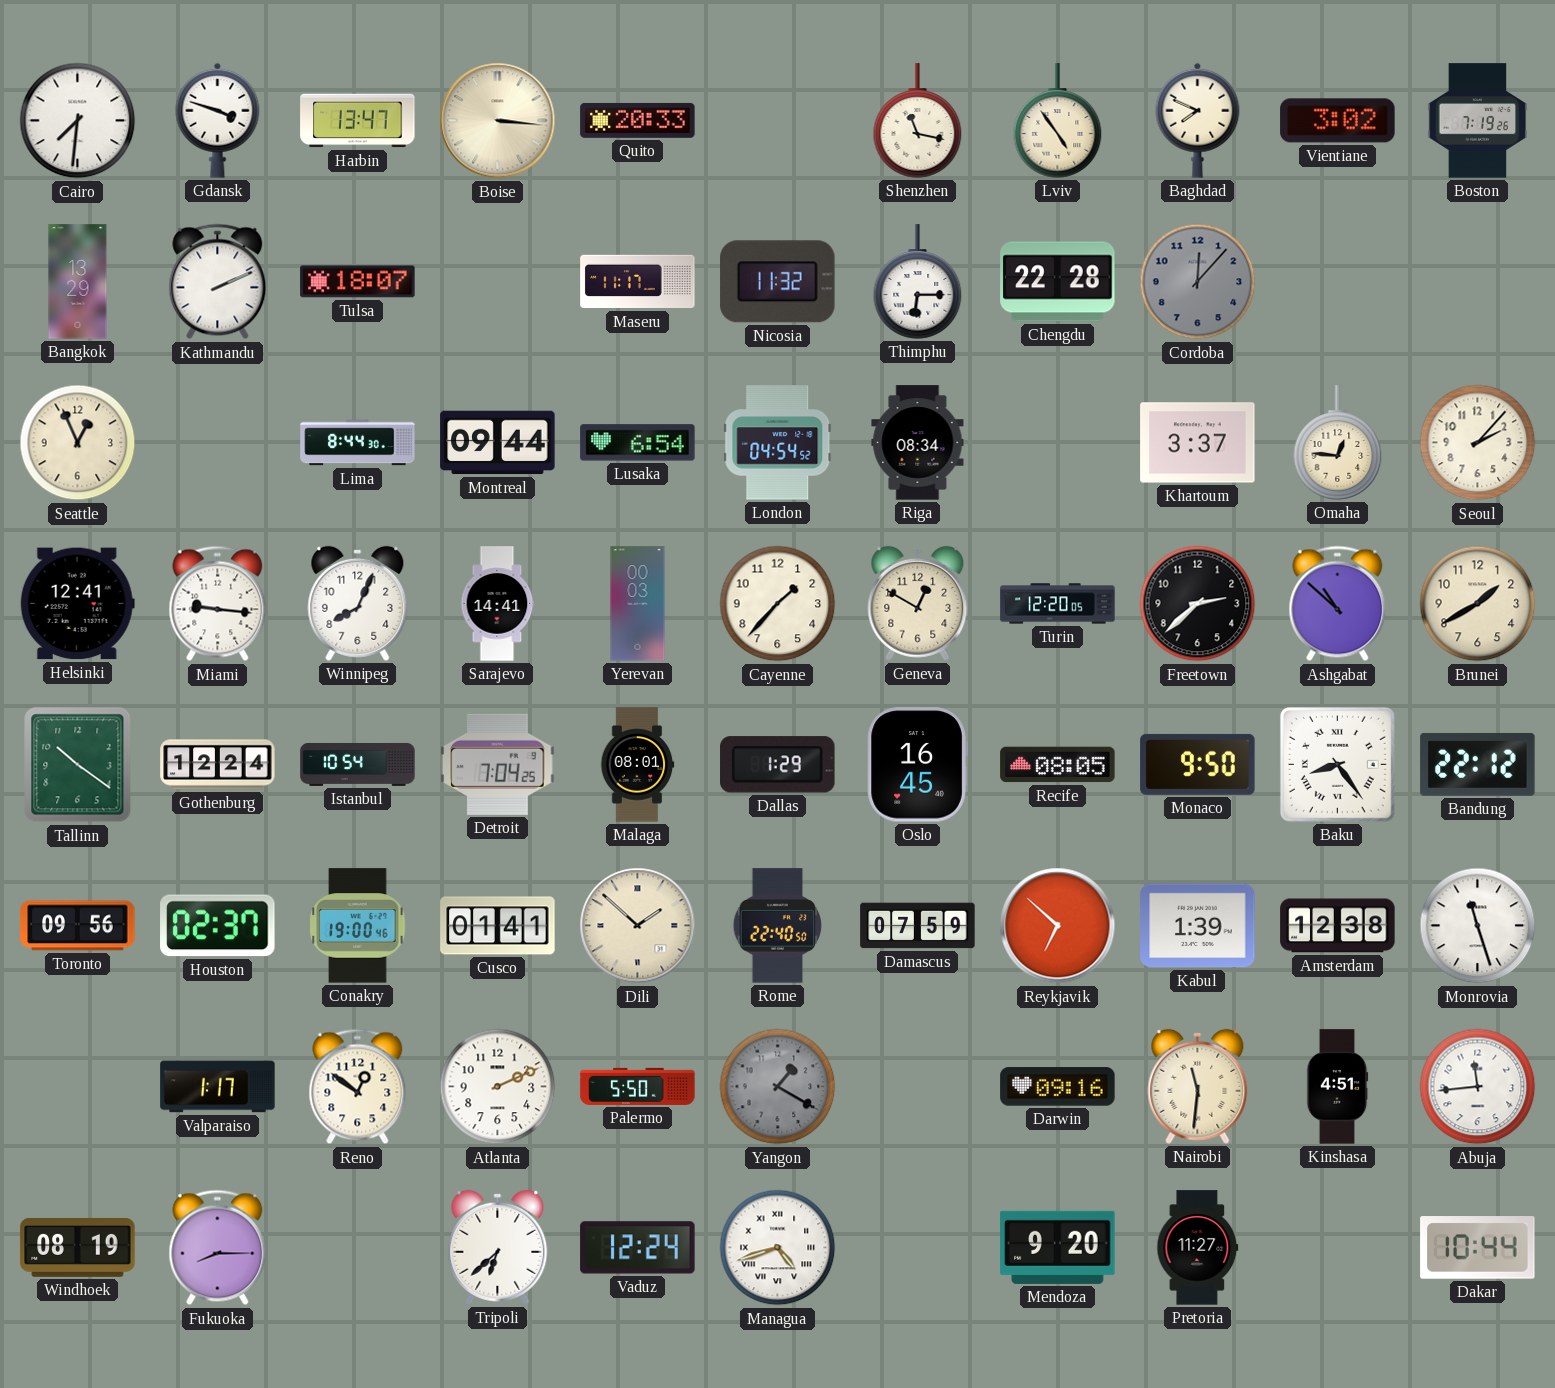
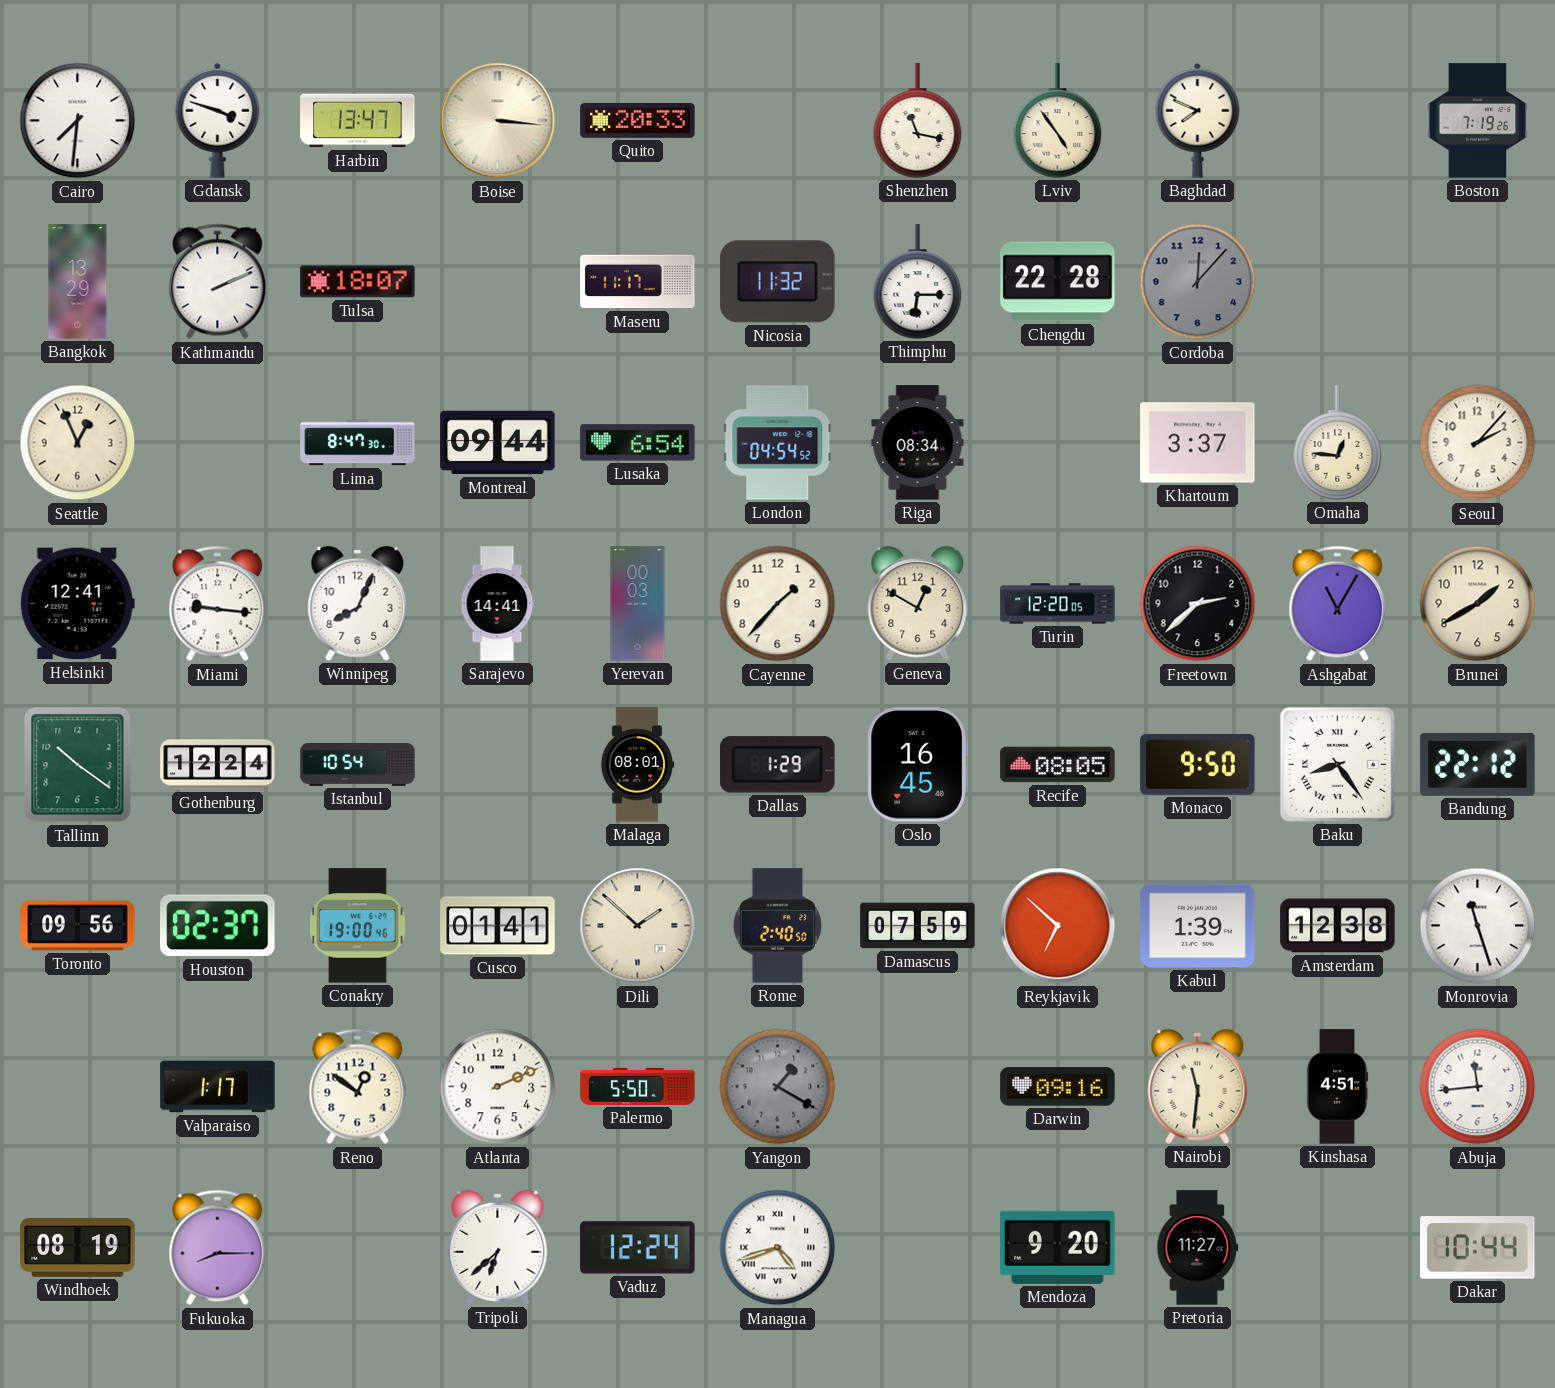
Vientiane: 3:02 -> none (1338, 121)
Lima: 8:44 -> 8:47 (358, 443)
Ashgabat: 10:52 -> 11:05 (1338, 604)
Detroit: 7:04 -> none (498, 764)
Rome: 22:40 -> 2:40 (778, 926)
